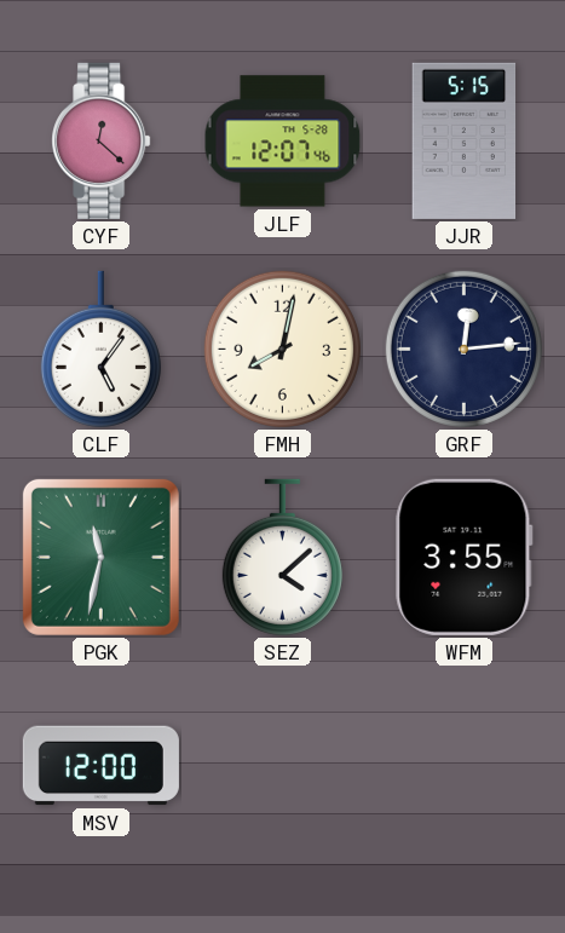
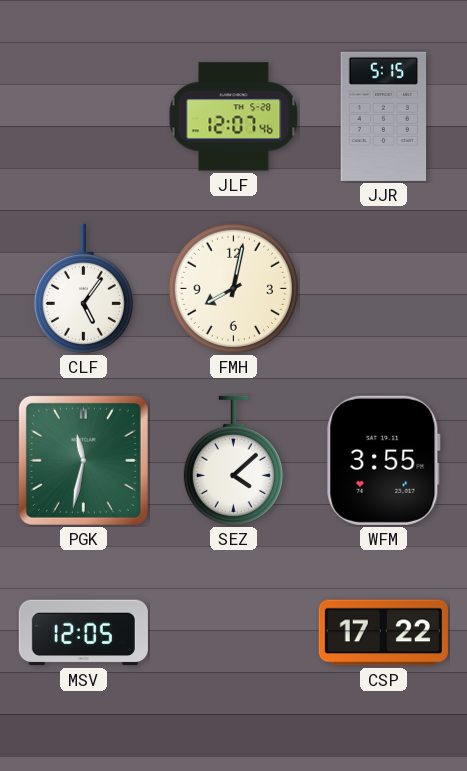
CYF: 12:22 -> none (102, 140)
GRF: 12:14 -> none (463, 349)
MSV: 12:00 -> 12:05 (83, 633)
CSP: none -> 17:22 (383, 633)
